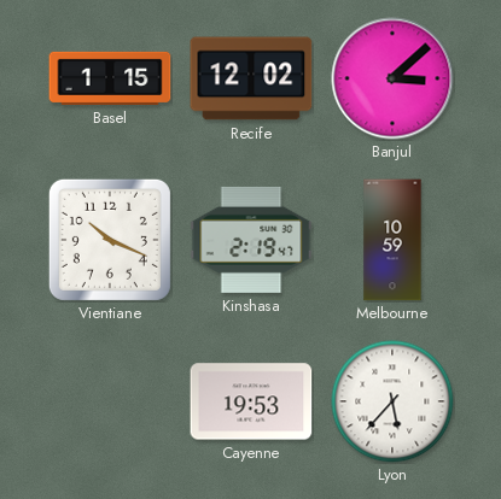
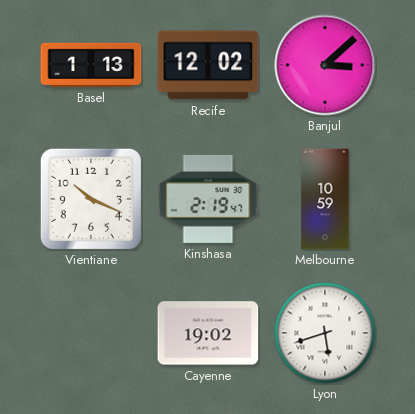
Basel: 1:15 -> 1:13 (91, 65)
Cayenne: 19:53 -> 19:02 (208, 333)
Lyon: 5:37 -> 5:42 (325, 333)
